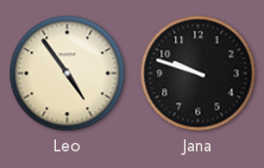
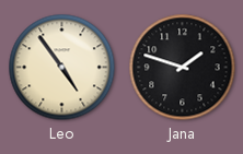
Jana: 9:48 -> 1:48 (183, 68)
